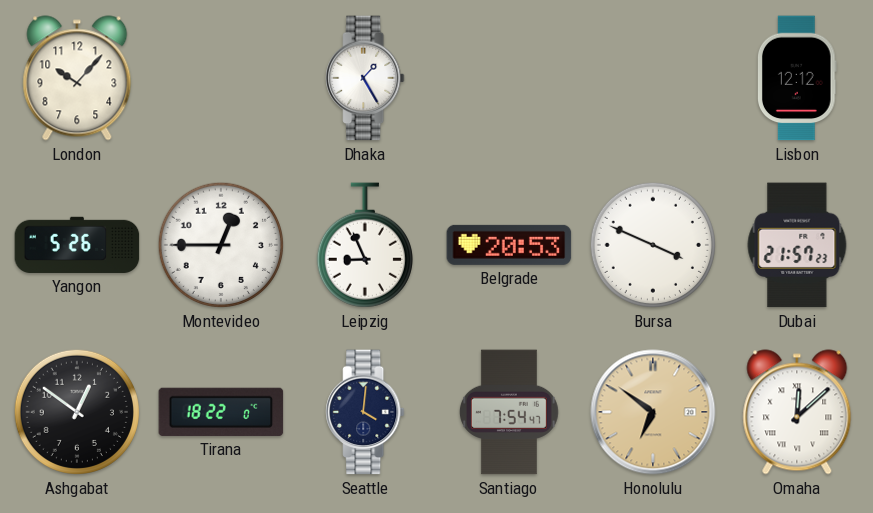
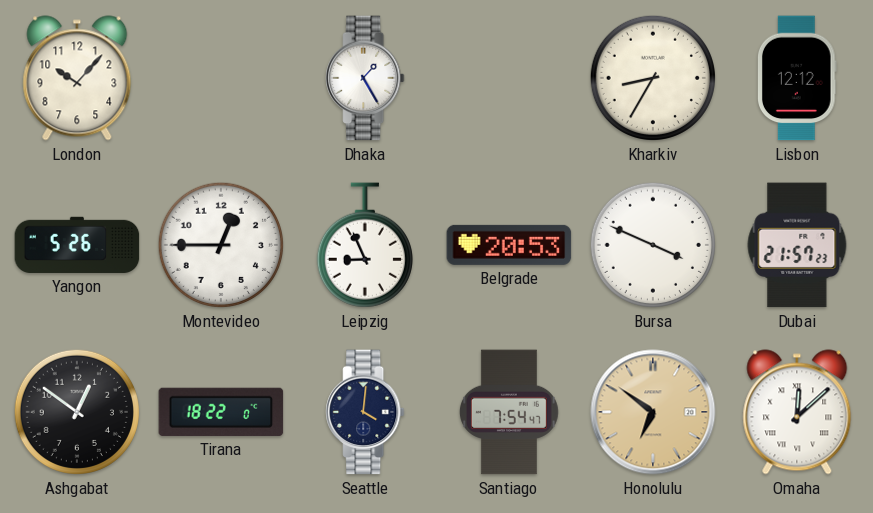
Kharkiv: none -> 8:35 (653, 78)
